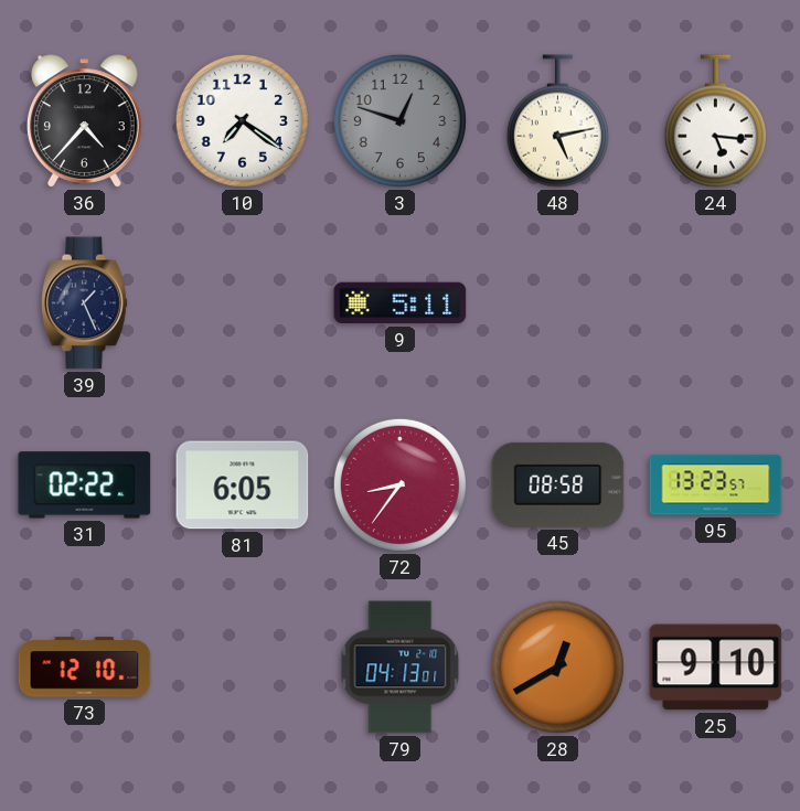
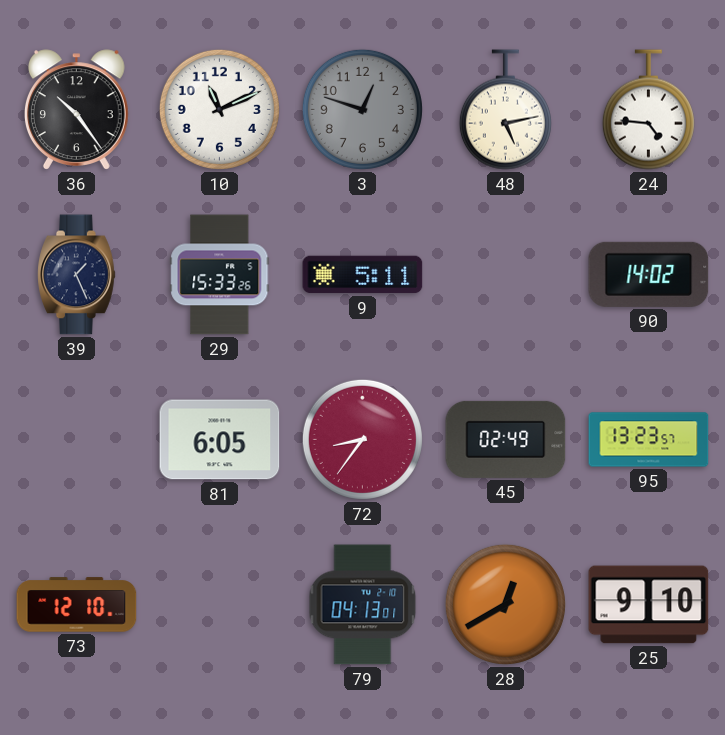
36: 4:37 -> 10:24 (76, 110)
10: 7:21 -> 11:11 (219, 109)
24: 5:16 -> 4:46 (648, 110)
29: none -> 15:33 (220, 275)
90: none -> 14:02 (649, 274)
31: 02:22 -> none (85, 485)
45: 08:58 -> 02:49 (506, 439)
